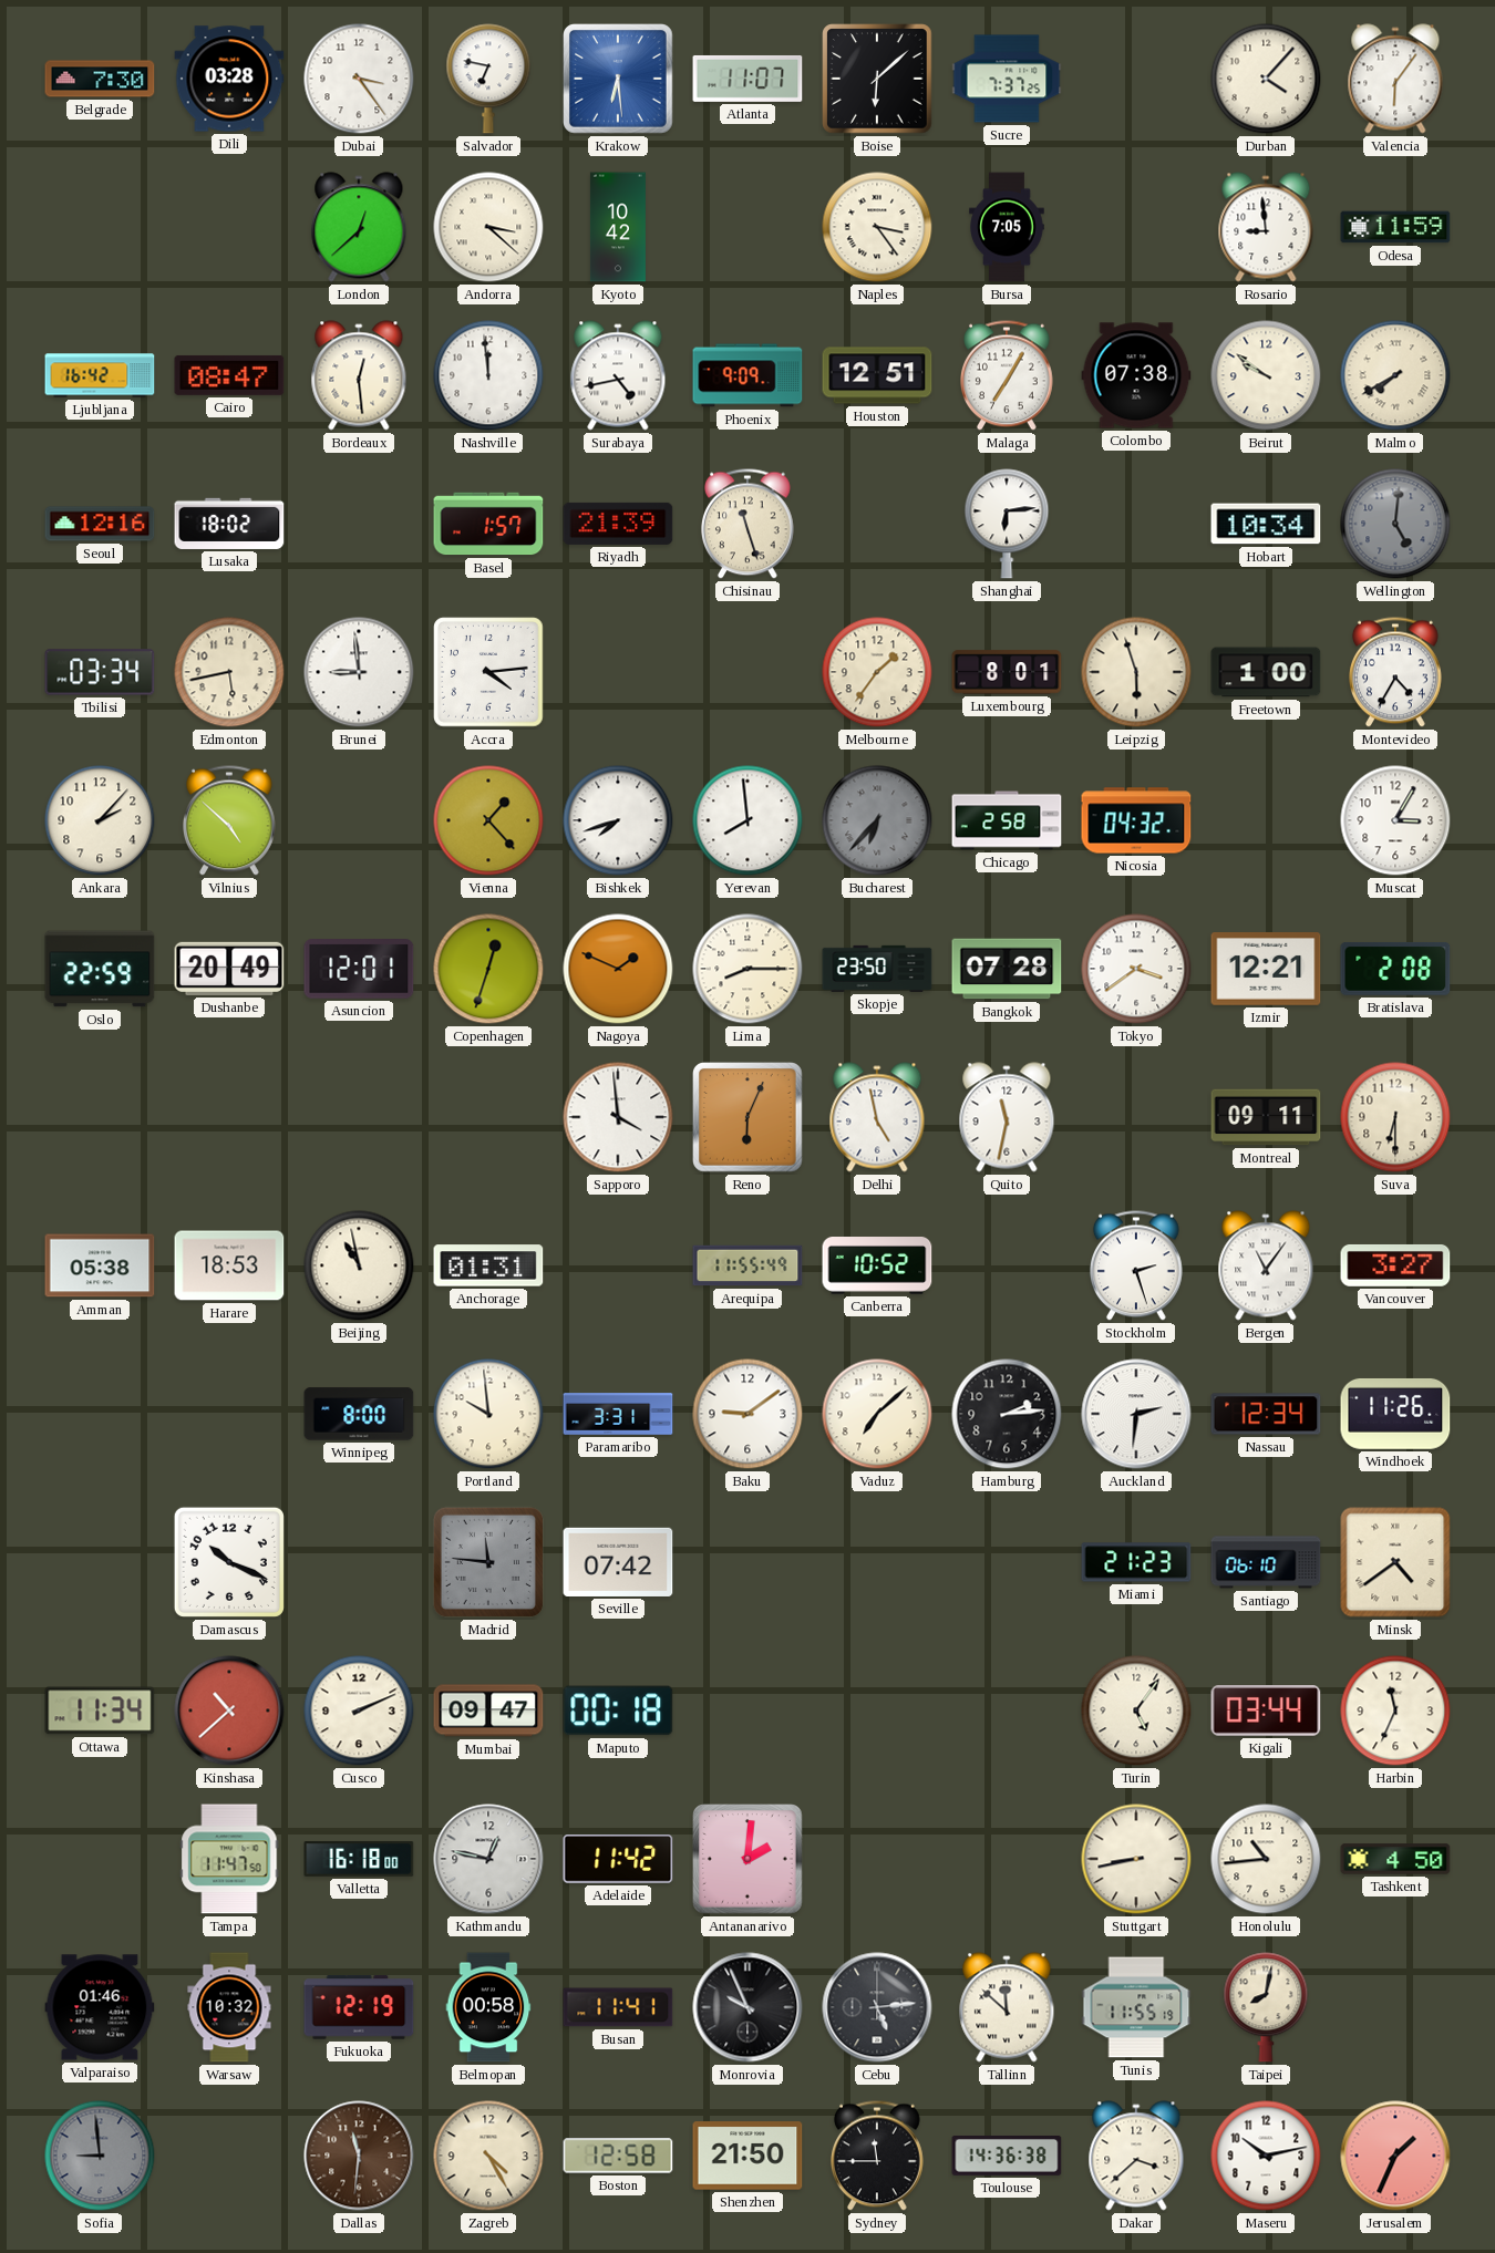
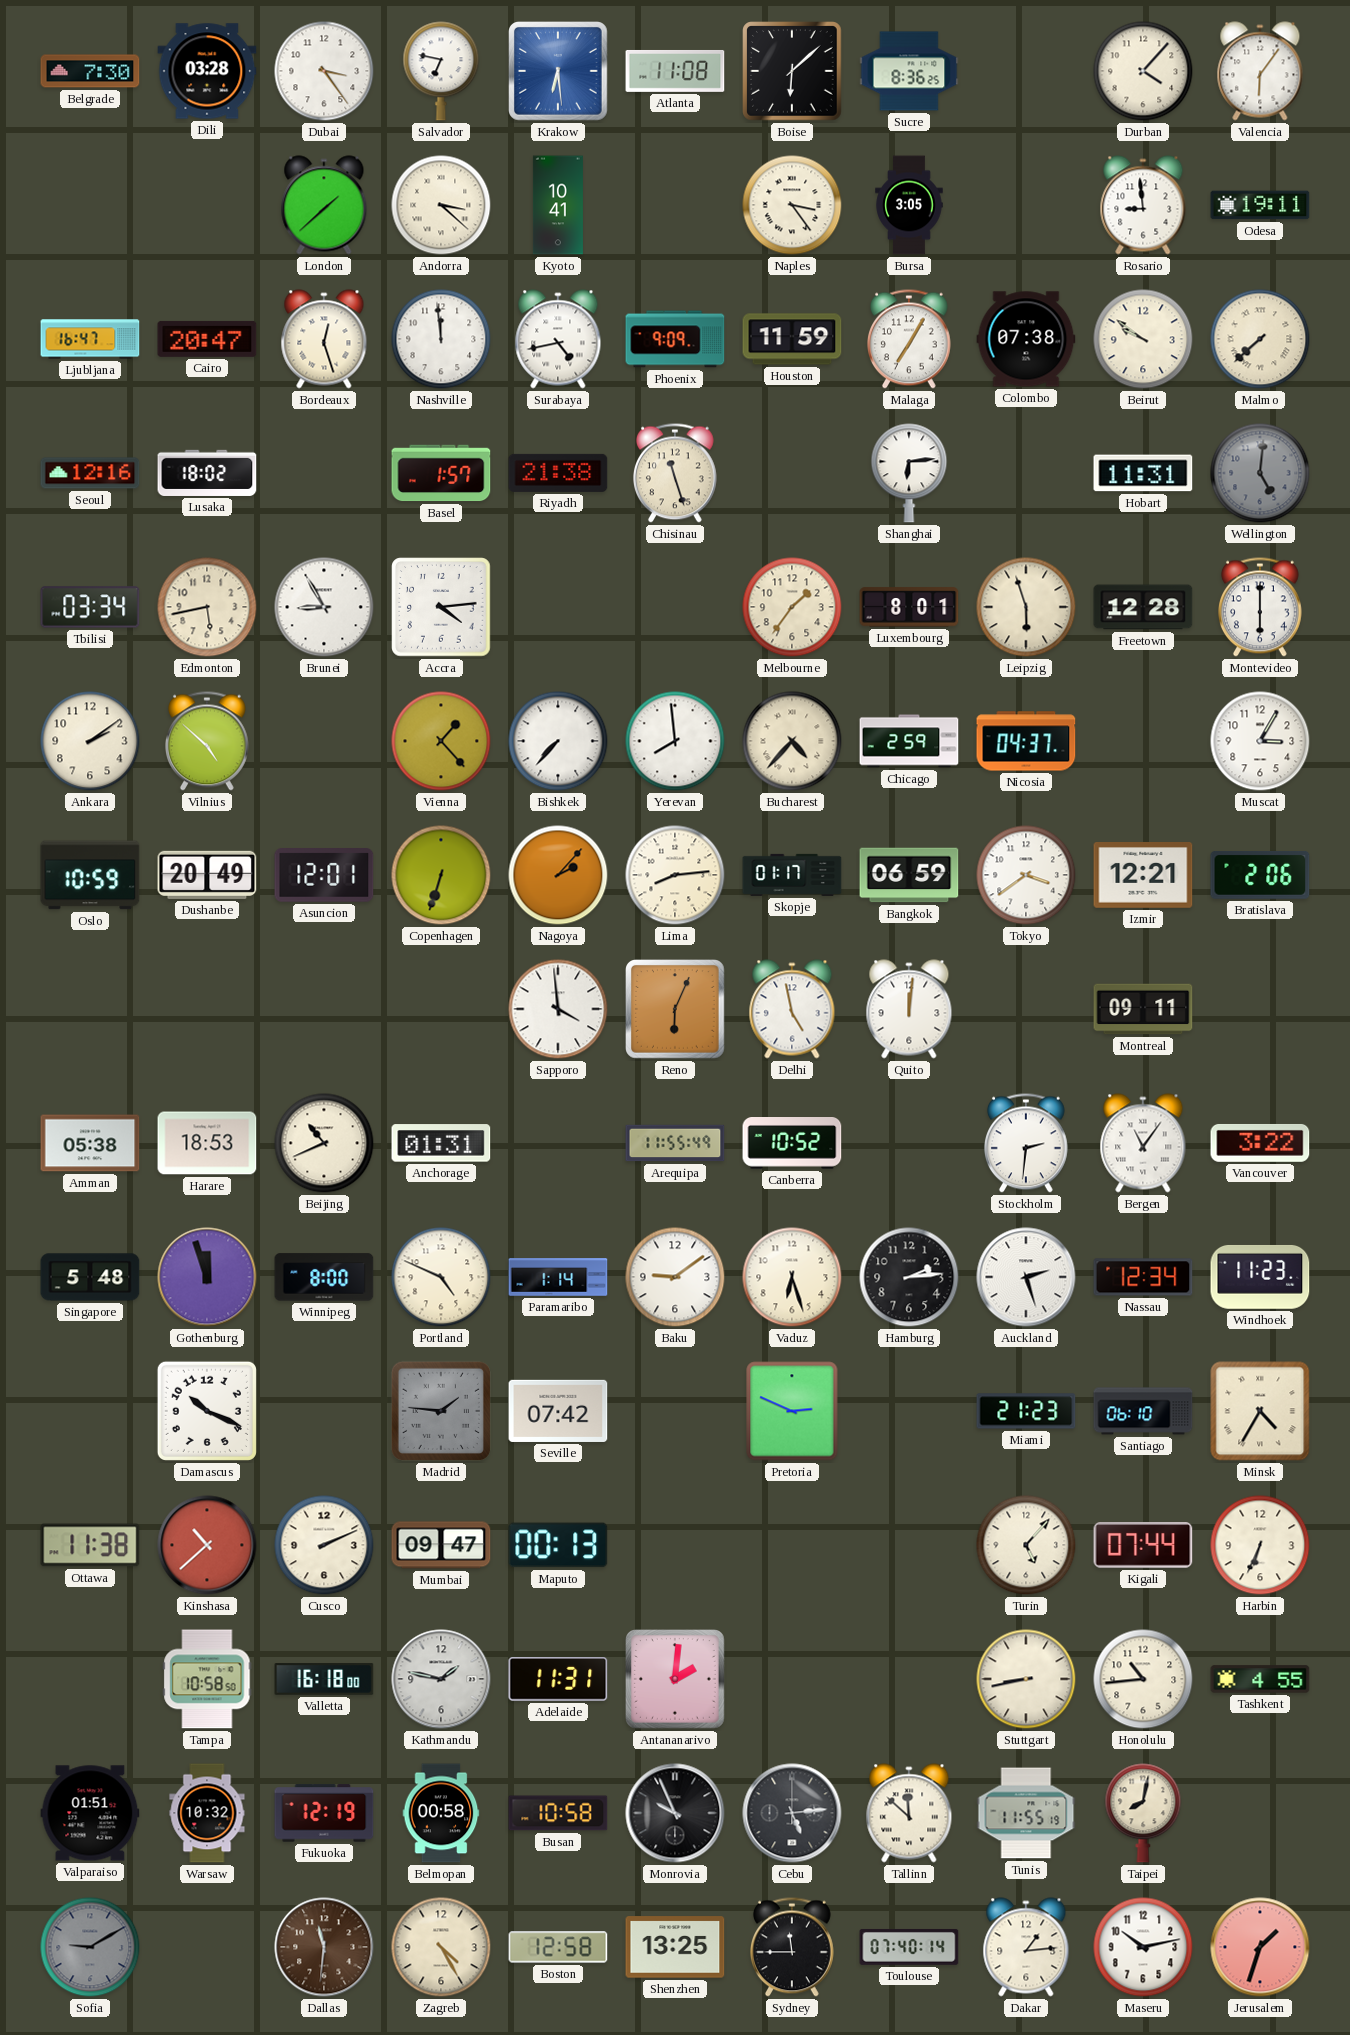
Atlanta: 11:07 -> 11:08 (675, 71)
Sucre: 7:37 -> 8:36 (909, 71)
London: 12:38 -> 1:38 (324, 205)
Kyoto: 10:42 -> 10:41 (558, 205)
Bursa: 7:05 -> 3:05 (909, 205)
Odesa: 11:59 -> 19:11 (1260, 205)
Ljubljana: 16:42 -> 16:47 (90, 339)
Cairo: 08:47 -> 20:47 (207, 339)
Bordeaux: 12:29 -> 12:27 (324, 339)
Houston: 12:51 -> 11:59 (792, 339)
Malmo: 7:40 -> 7:38 (1260, 339)
Riyadh: 21:39 -> 21:38 (558, 473)
Hobart: 10:34 -> 11:31 (1143, 473)
Brunei: 8:59 -> 8:55 (324, 607)
Freetown: 1:00 -> 12:28 (1143, 607)
Montevideo: 4:35 -> 6:00 (1261, 607)
Ankara: 2:07 -> 2:09 (90, 741)
Bishkek: 7:42 -> 7:37 (558, 741)
Bucharest: 6:37 -> 4:37 (792, 741)
Bucharest dial: grey -> cream (792, 741)
Chicago: 2:58 -> 2:59 (909, 741)
Nicosia: 04:32 -> 04:37 (1026, 741)
Oslo: 22:59 -> 10:59 (90, 875)
Copenhagen: 12:33 -> 6:33 (441, 875)
Nagoya: 1:49 -> 2:07 (558, 875)
Lima: 8:15 -> 8:14 (675, 875)
Skopje: 23:50 -> 01:17 (792, 875)
Bangkok: 07:28 -> 06:59 (909, 875)
Bratislava: 2:08 -> 2:06 (1260, 876)
Quito: 11:32 -> 12:01 (909, 1009)
Suva: 6:30 -> none (1395, 1117)
Beijing: 10:58 -> 10:41 (324, 1143)
Stockholm: 2:27 -> 2:31 (1027, 1143)
Vancouver: 3:27 -> 3:22 (1260, 1143)
Singapore: none -> 5:48 (90, 1277)
Gothenburg: none -> 11:57 (207, 1277)
Portland: 9:59 -> 4:49 (441, 1277)
Paramaribo: 3:31 -> 1:14 (558, 1277)
Vaduz: 7:08 -> 6:27 (792, 1277)
Auckland: 2:31 -> 2:27 (1026, 1277)
Windhoek: 11:26 -> 11:23 (1260, 1277)
Madrid: 11:46 -> 1:46 (441, 1411)
Pretoria: none -> 2:49 (792, 1411)
Minsk: 4:39 -> 4:35 (1260, 1411)
Ottawa: 11:34 -> 11:38 (90, 1545)
Maputo: 00:18 -> 00:13 (558, 1545)
Turin: 5:06 -> 5:07 (1026, 1545)
Kigali: 03:44 -> 07:44 (1143, 1545)
Harbin: 11:34 -> 6:34 (1260, 1545)
Tampa: 11:47 -> 10:58 (207, 1679)
Kathmandu: 12:47 -> 1:47 (441, 1679)
Adelaide: 11:42 -> 11:31 (558, 1680)
Tashkent: 4:50 -> 4:55 (1260, 1679)
Valparaiso: 01:46 -> 01:51 (90, 1813)
Busan: 11:41 -> 10:58 (558, 1813)
Sofia: 8:59 -> 9:10 (90, 1947)
Shenzhen: 21:50 -> 13:25 (675, 1947)
Toulouse: 14:36 -> 07:40 (909, 1947)
Dakar: 3:38 -> 1:14 (1026, 1947)
Jerusalem: 1:34 -> 1:33 (1260, 1947)
